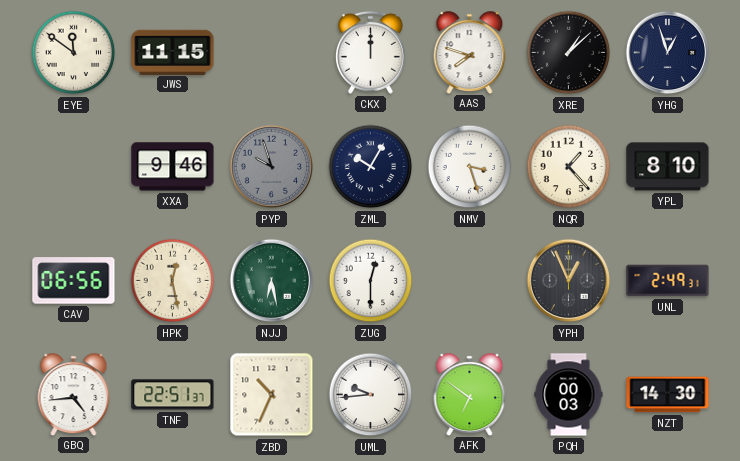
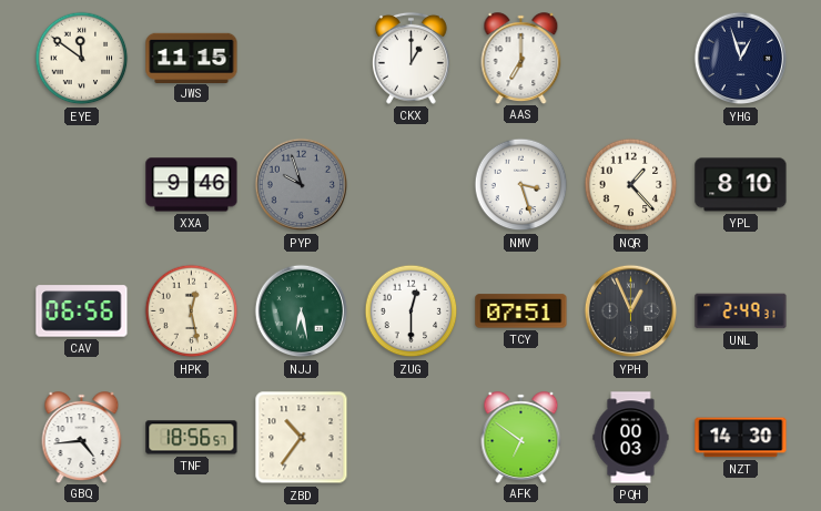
CKX: 12:00 -> 1:00 (411, 58)
AAS: 7:48 -> 7:00 (521, 58)
XRE: 1:08 -> none (569, 53)
ZML: 10:05 -> none (371, 167)
TCY: none -> 07:51 (521, 311)
TNF: 22:51 -> 18:56 (192, 438)
ZBD: 10:34 -> 10:36 (302, 438)
UML: 9:44 -> none (371, 395)
